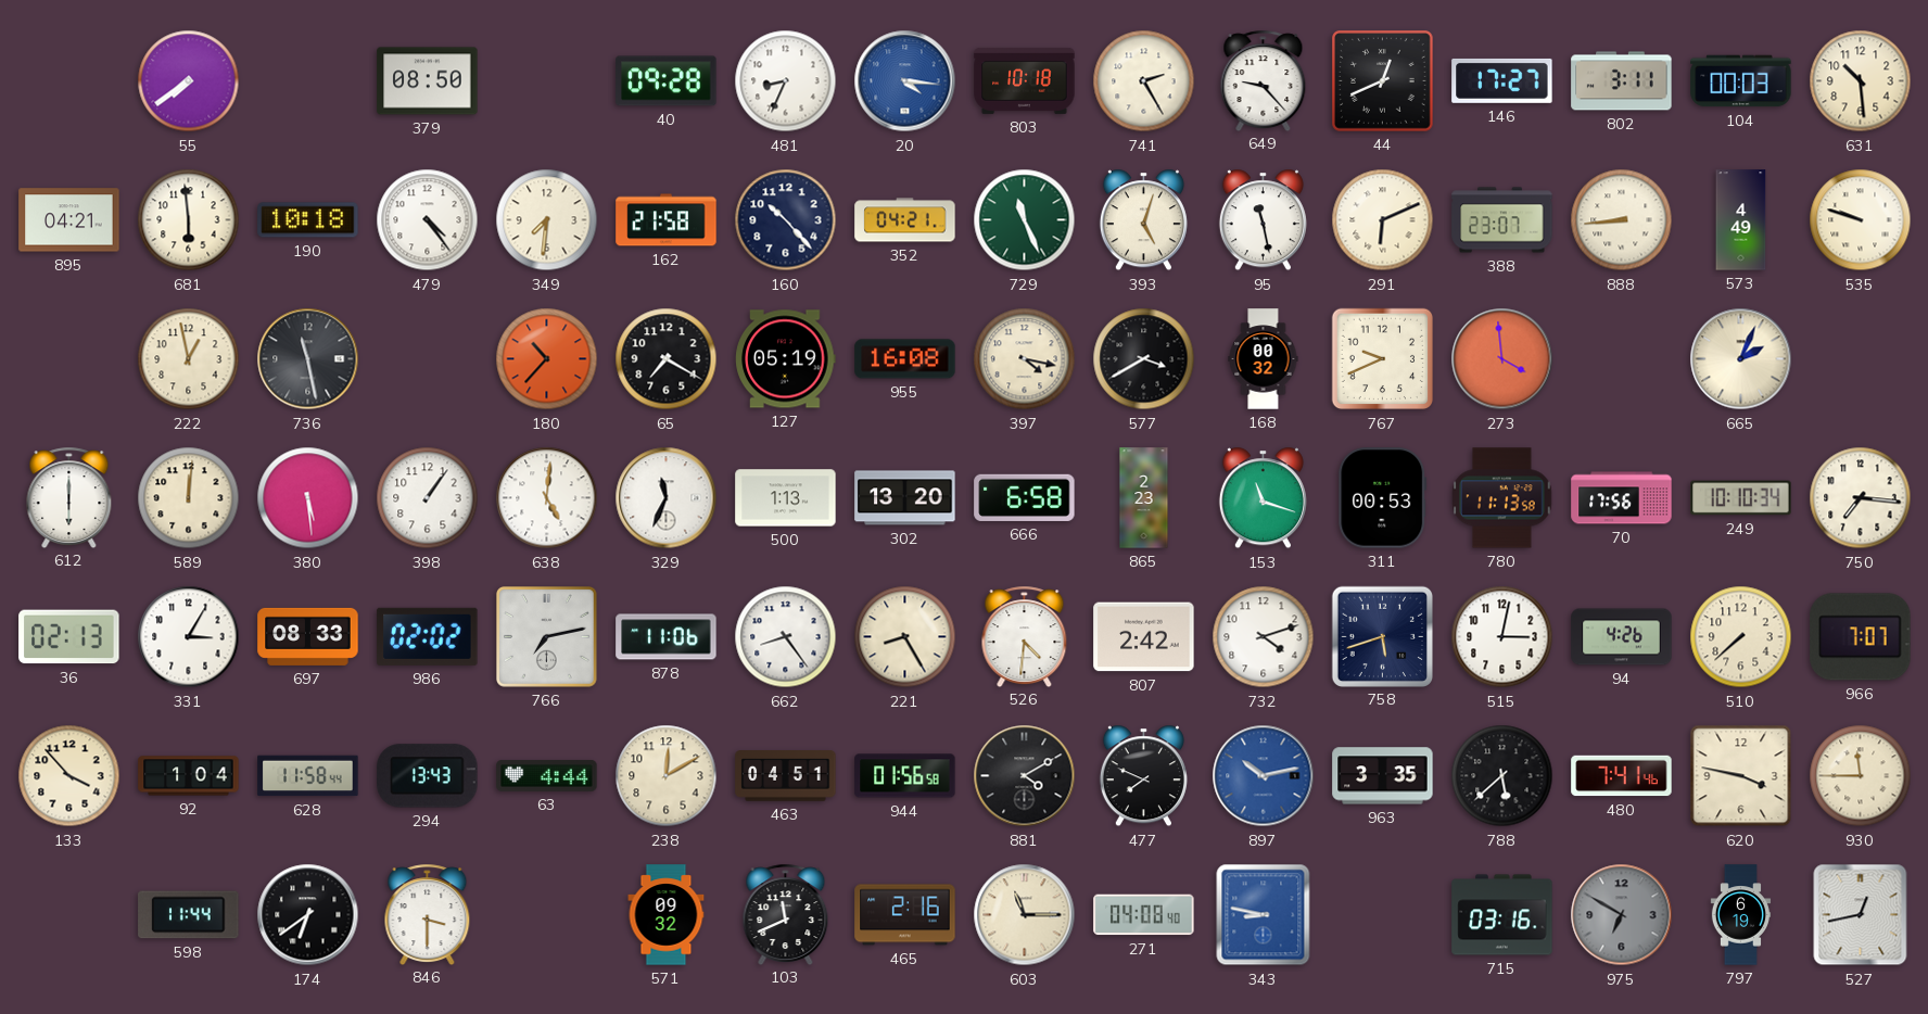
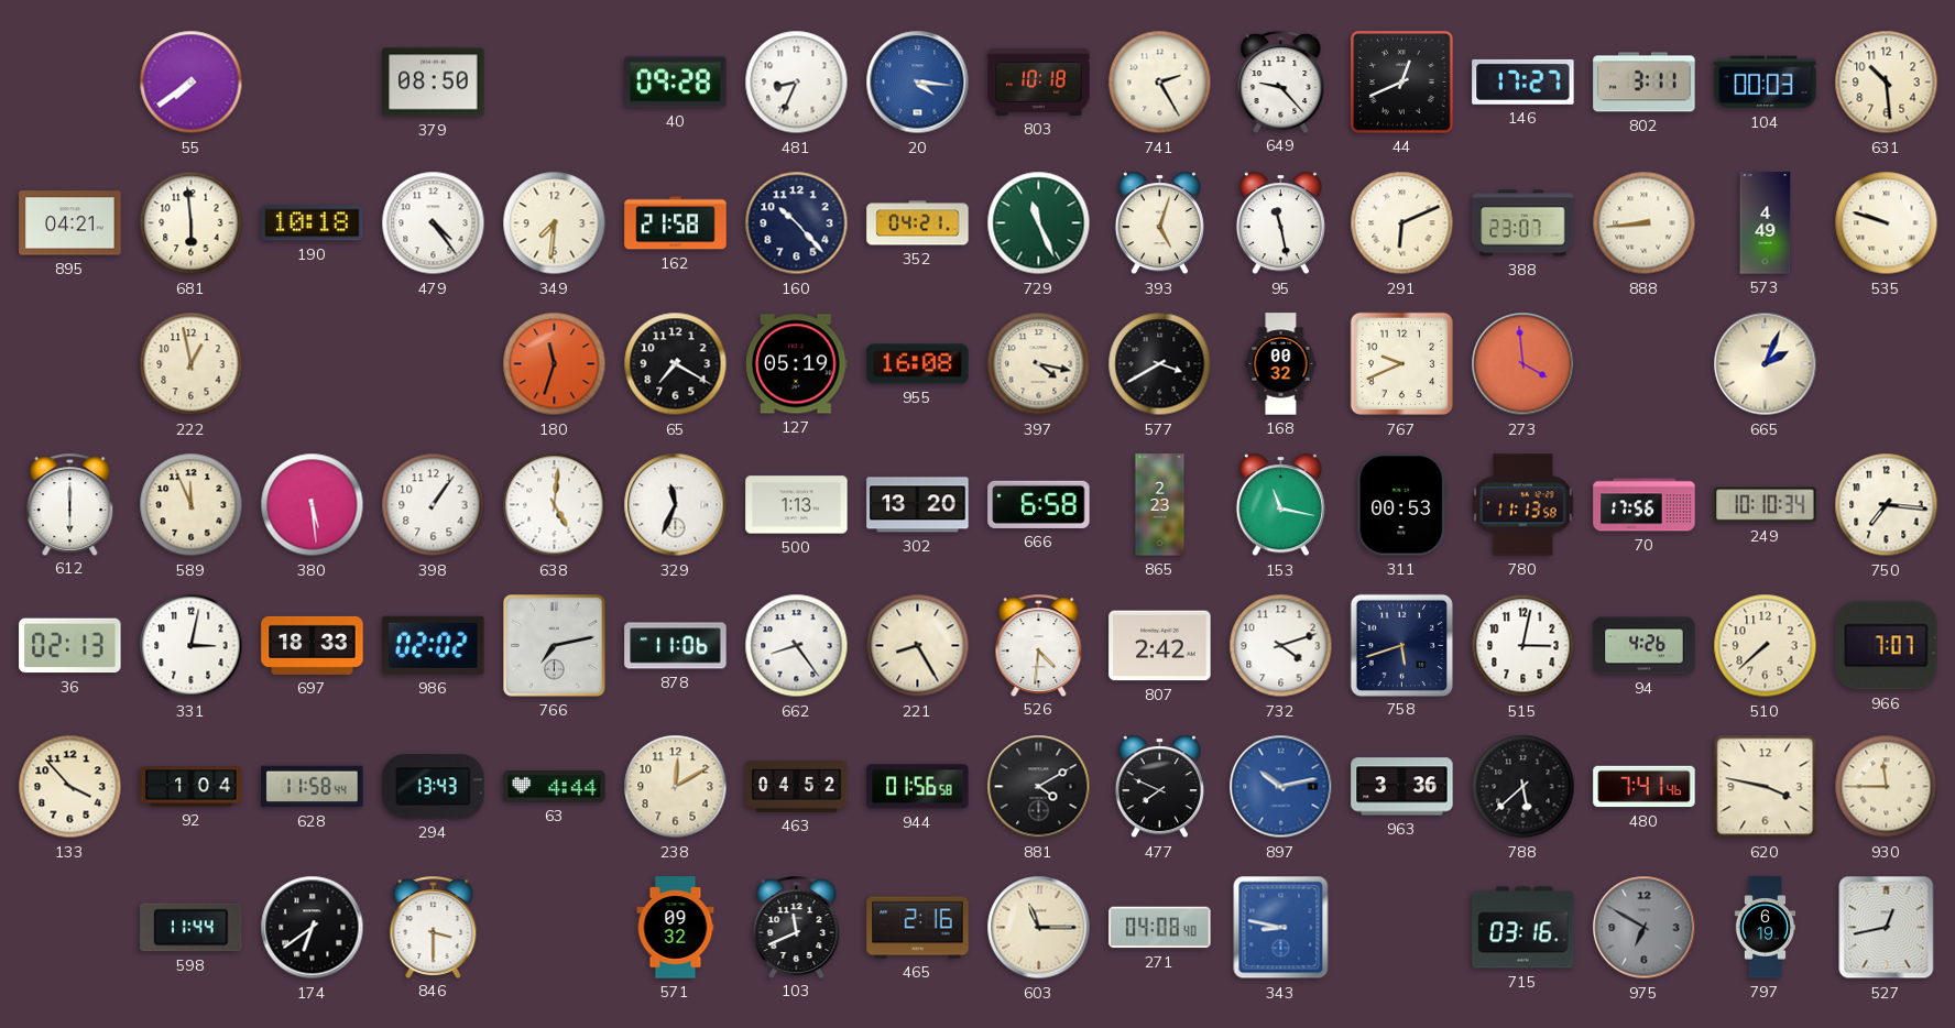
736: 11:28 -> none (308, 359)
180: 10:37 -> 11:33 (555, 364)
589: 12:01 -> 11:56 (192, 505)
153: 11:18 -> 11:17 (1280, 505)
331: 3:05 -> 3:02 (192, 646)
697: 08:33 -> 18:33 (313, 645)
463: 04:51 -> 04:52 (797, 787)
963: 3:35 -> 3:36 (1402, 787)
